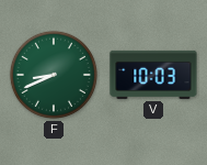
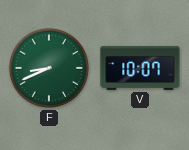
V: 10:03 -> 10:07 (140, 68)
